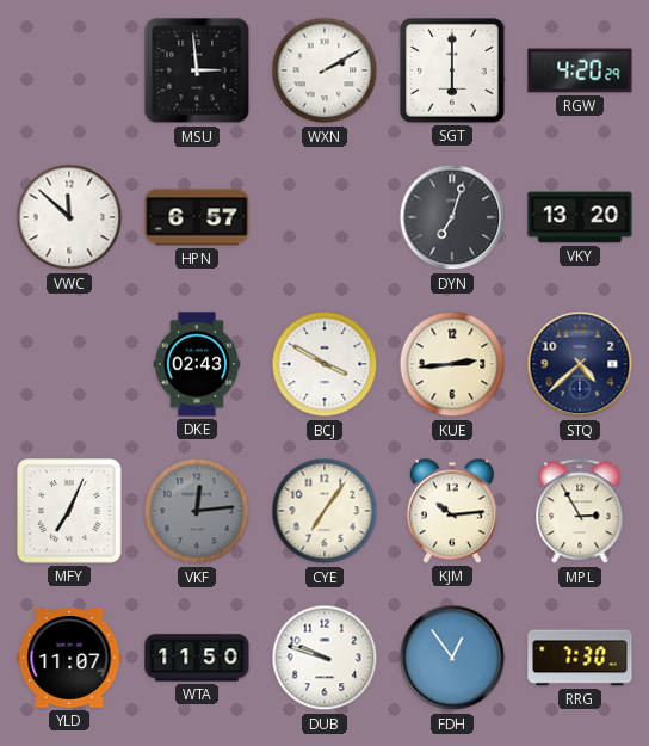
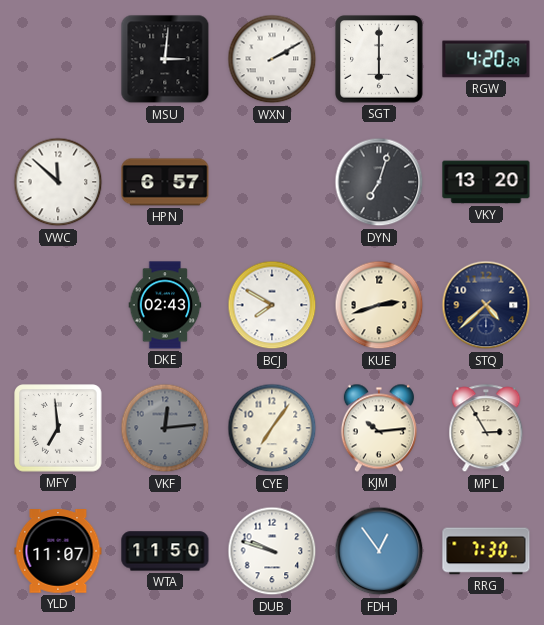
MSU: 2:59 -> 3:01 (165, 59)
BCJ: 3:50 -> 7:50 (272, 305)
KUE: 2:44 -> 2:42 (379, 305)
MFY: 7:04 -> 6:59 (58, 428)
